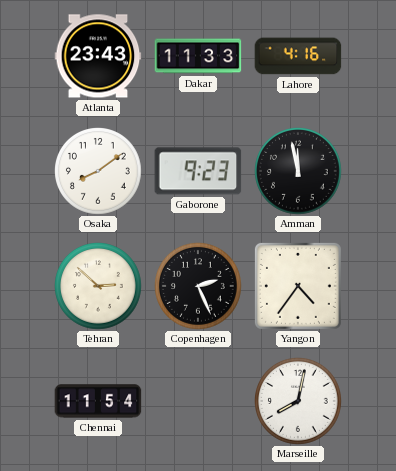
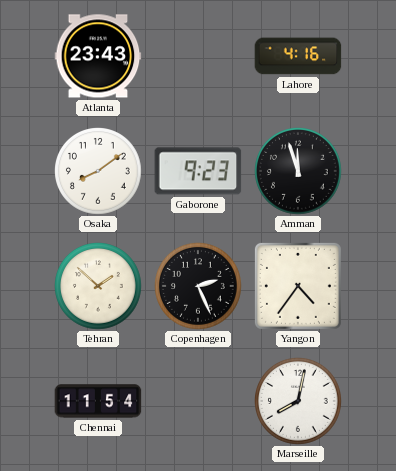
Dakar: 11:33 -> none (198, 56)
Amman: 11:58 -> 11:57 (299, 172)
Tehran: 2:52 -> 1:52 (99, 287)
